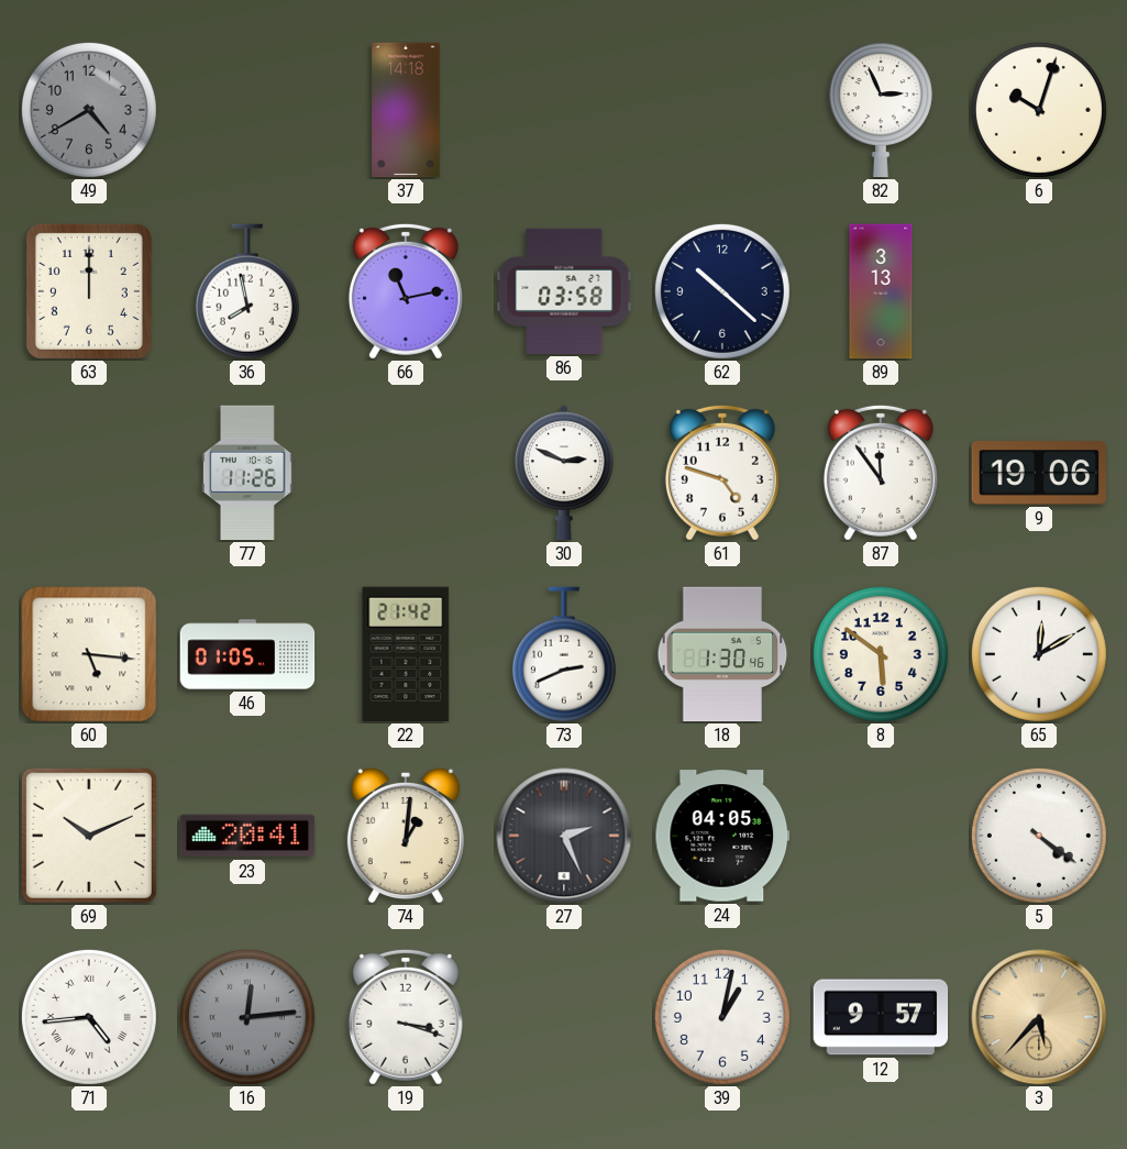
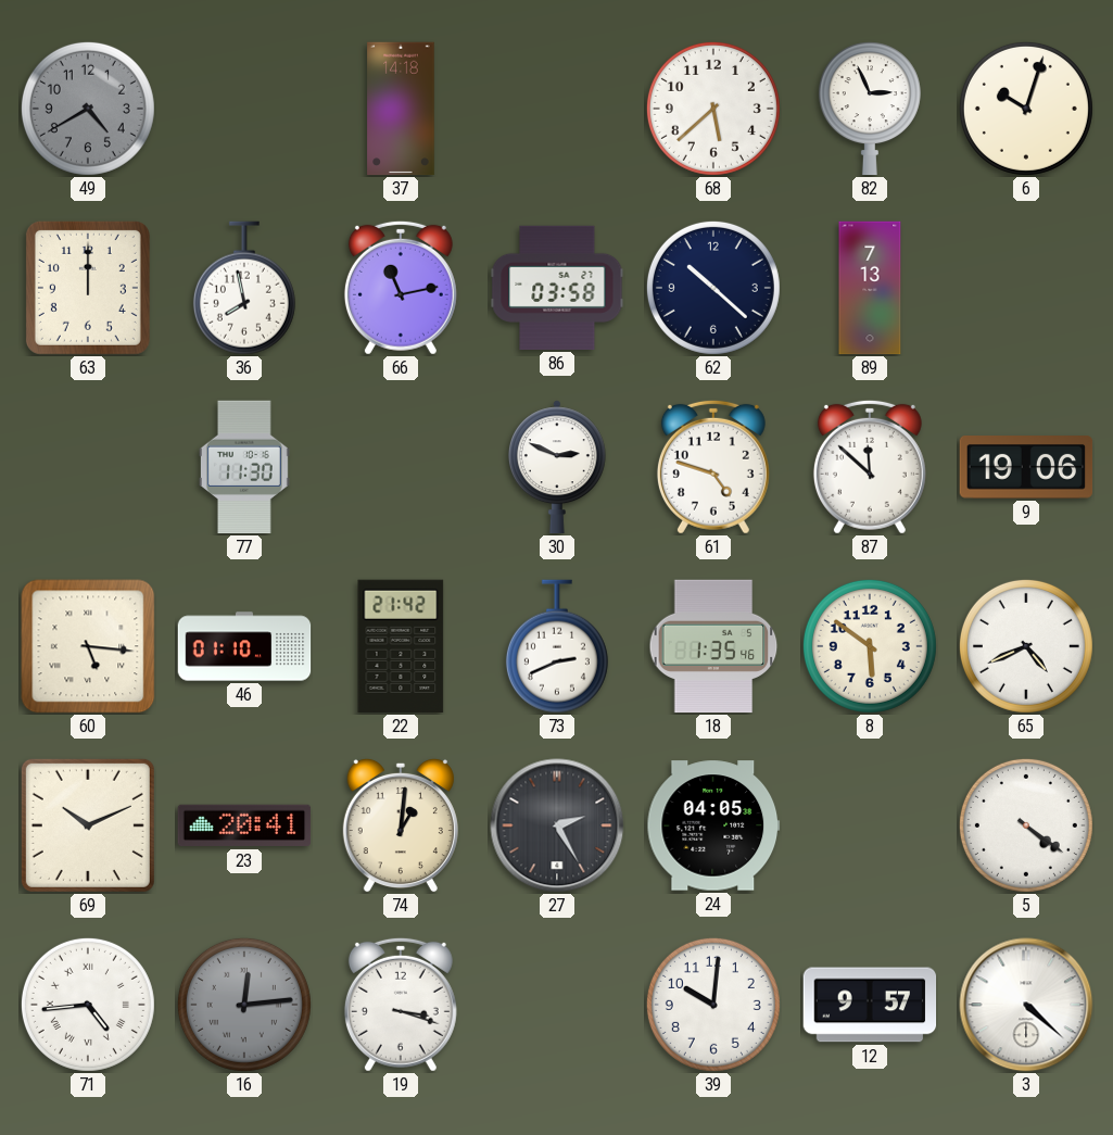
68: none -> 5:38 (713, 109)
89: 3:13 -> 7:13 (870, 288)
77: 11:26 -> 11:30 (244, 467)
87: 11:54 -> 11:52 (870, 467)
46: 01:05 -> 01:10 (244, 646)
18: 1:30 -> 1:35 (713, 646)
65: 12:10 -> 4:41 (1026, 646)
27: 2:26 -> 2:25 (557, 825)
39: 1:02 -> 10:01 (713, 1005)
3: 5:37 -> 4:22 (1026, 1005)
3 dial: champagne -> white (1026, 1005)
